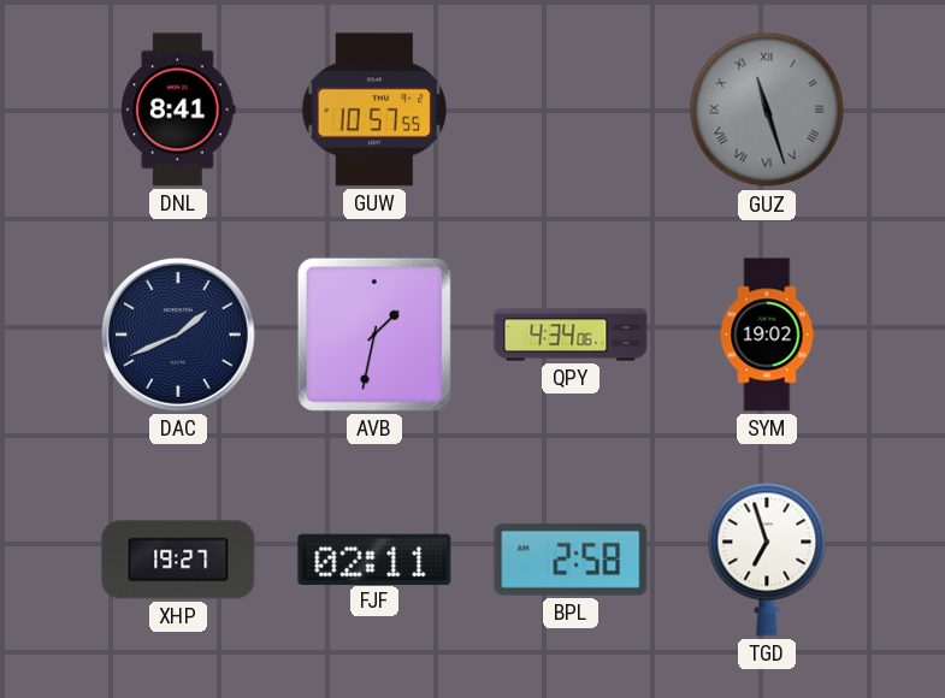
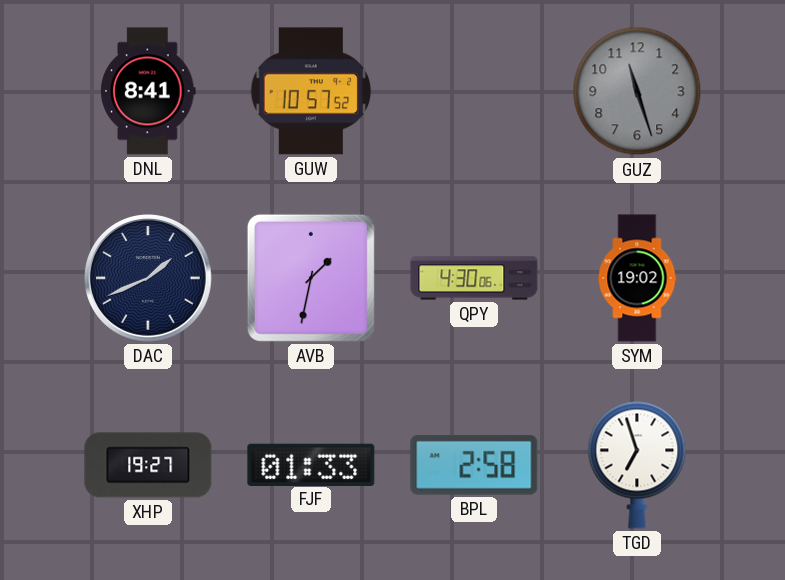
GUW: 10:57:55 -> 10:57:52 (311, 91)
GUZ numerals: Roman -> Arabic (637, 91)
QPY: 4:34 -> 4:30 (474, 278)
FJF: 02:11 -> 01:33 (311, 464)
